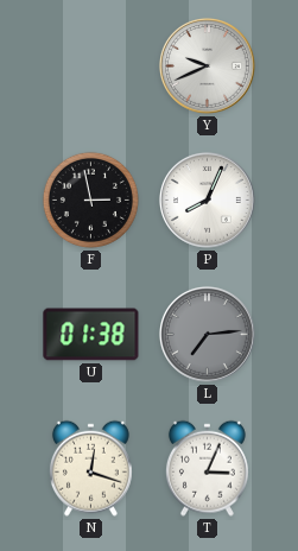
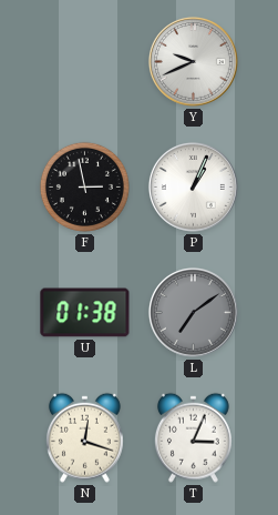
P: 8:04 -> 1:04 (193, 186)
L: 7:14 -> 7:09 (193, 312)
